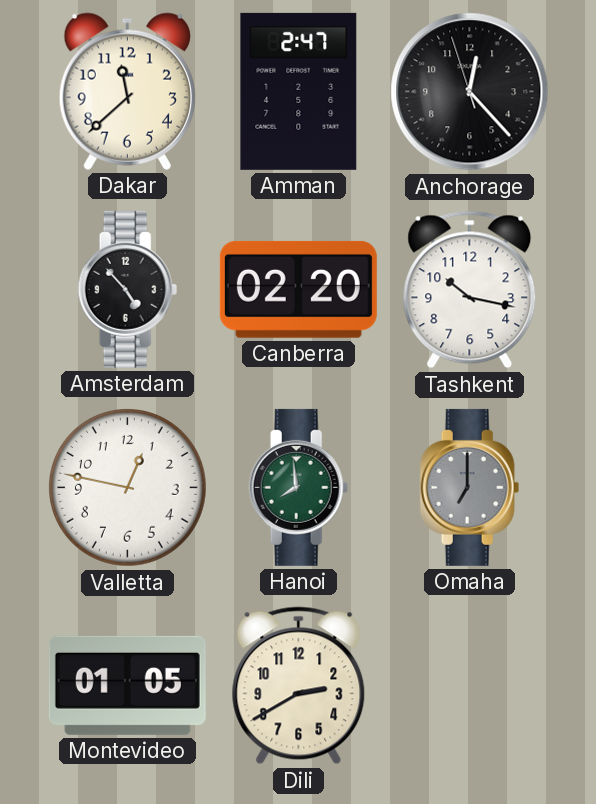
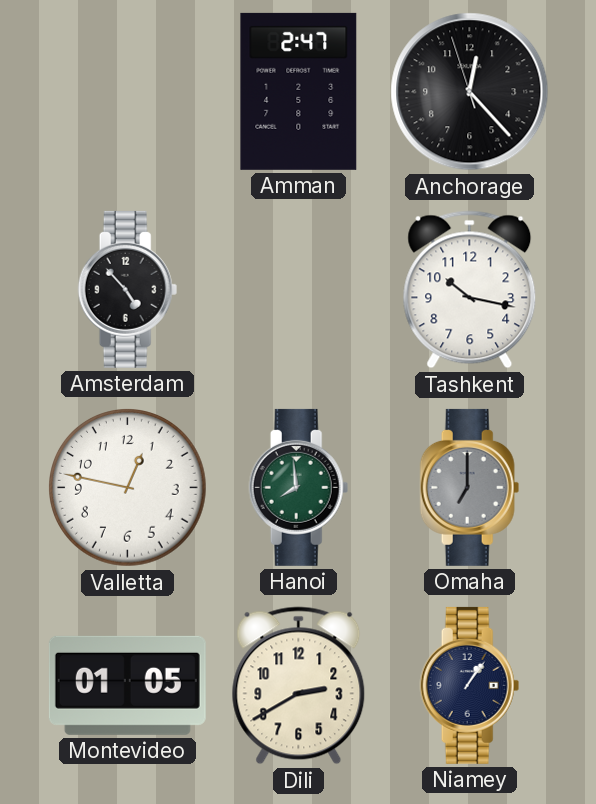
Dakar: 11:38 -> none (127, 91)
Canberra: 02:20 -> none (298, 289)
Niamey: none -> 1:06 (470, 685)
